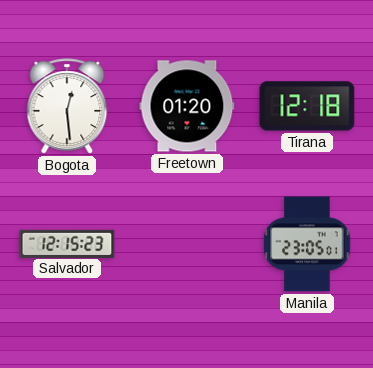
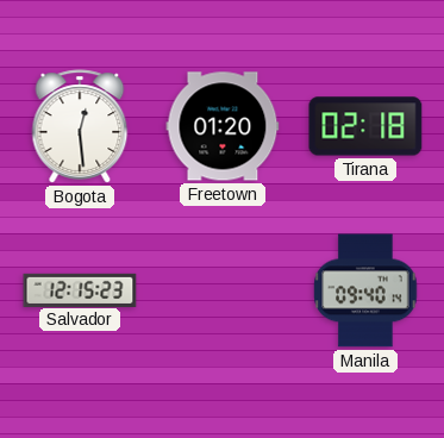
Tirana: 12:18 -> 02:18 (365, 126)
Manila: 23:05 -> 09:40 (365, 290)
